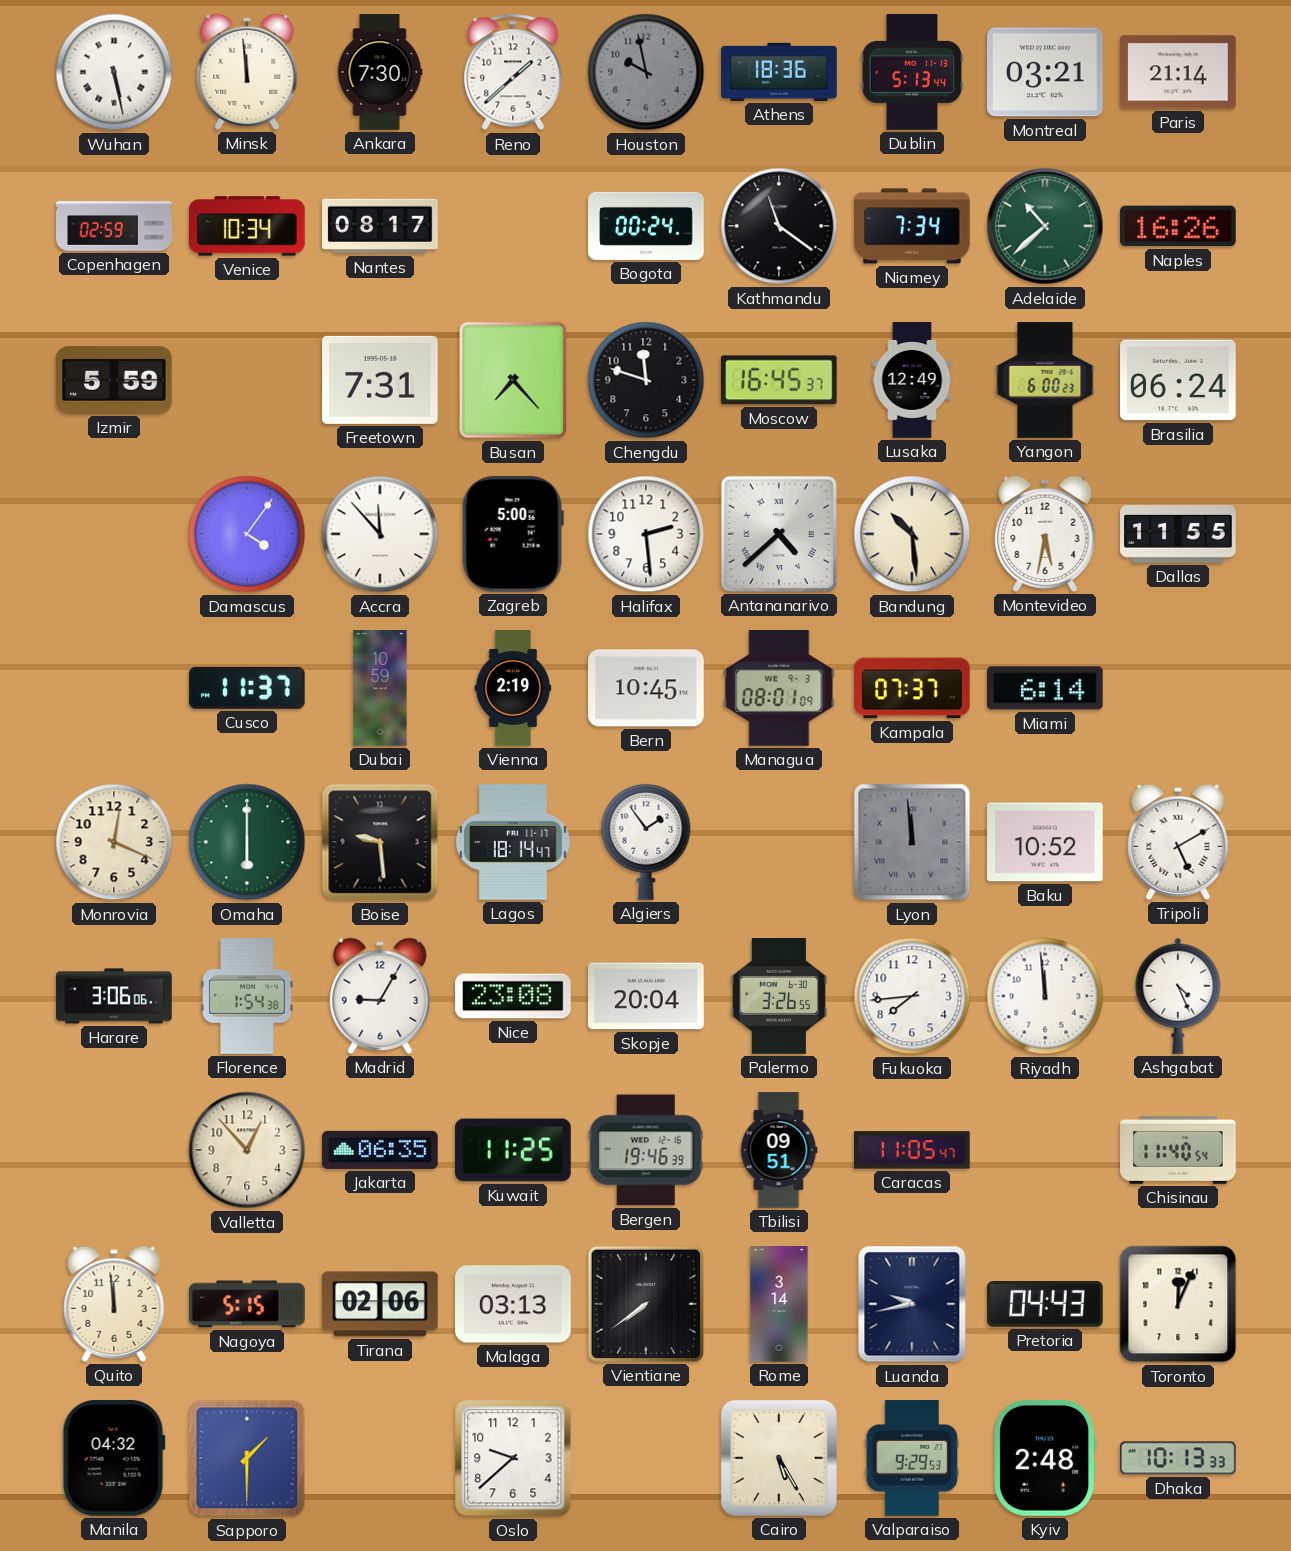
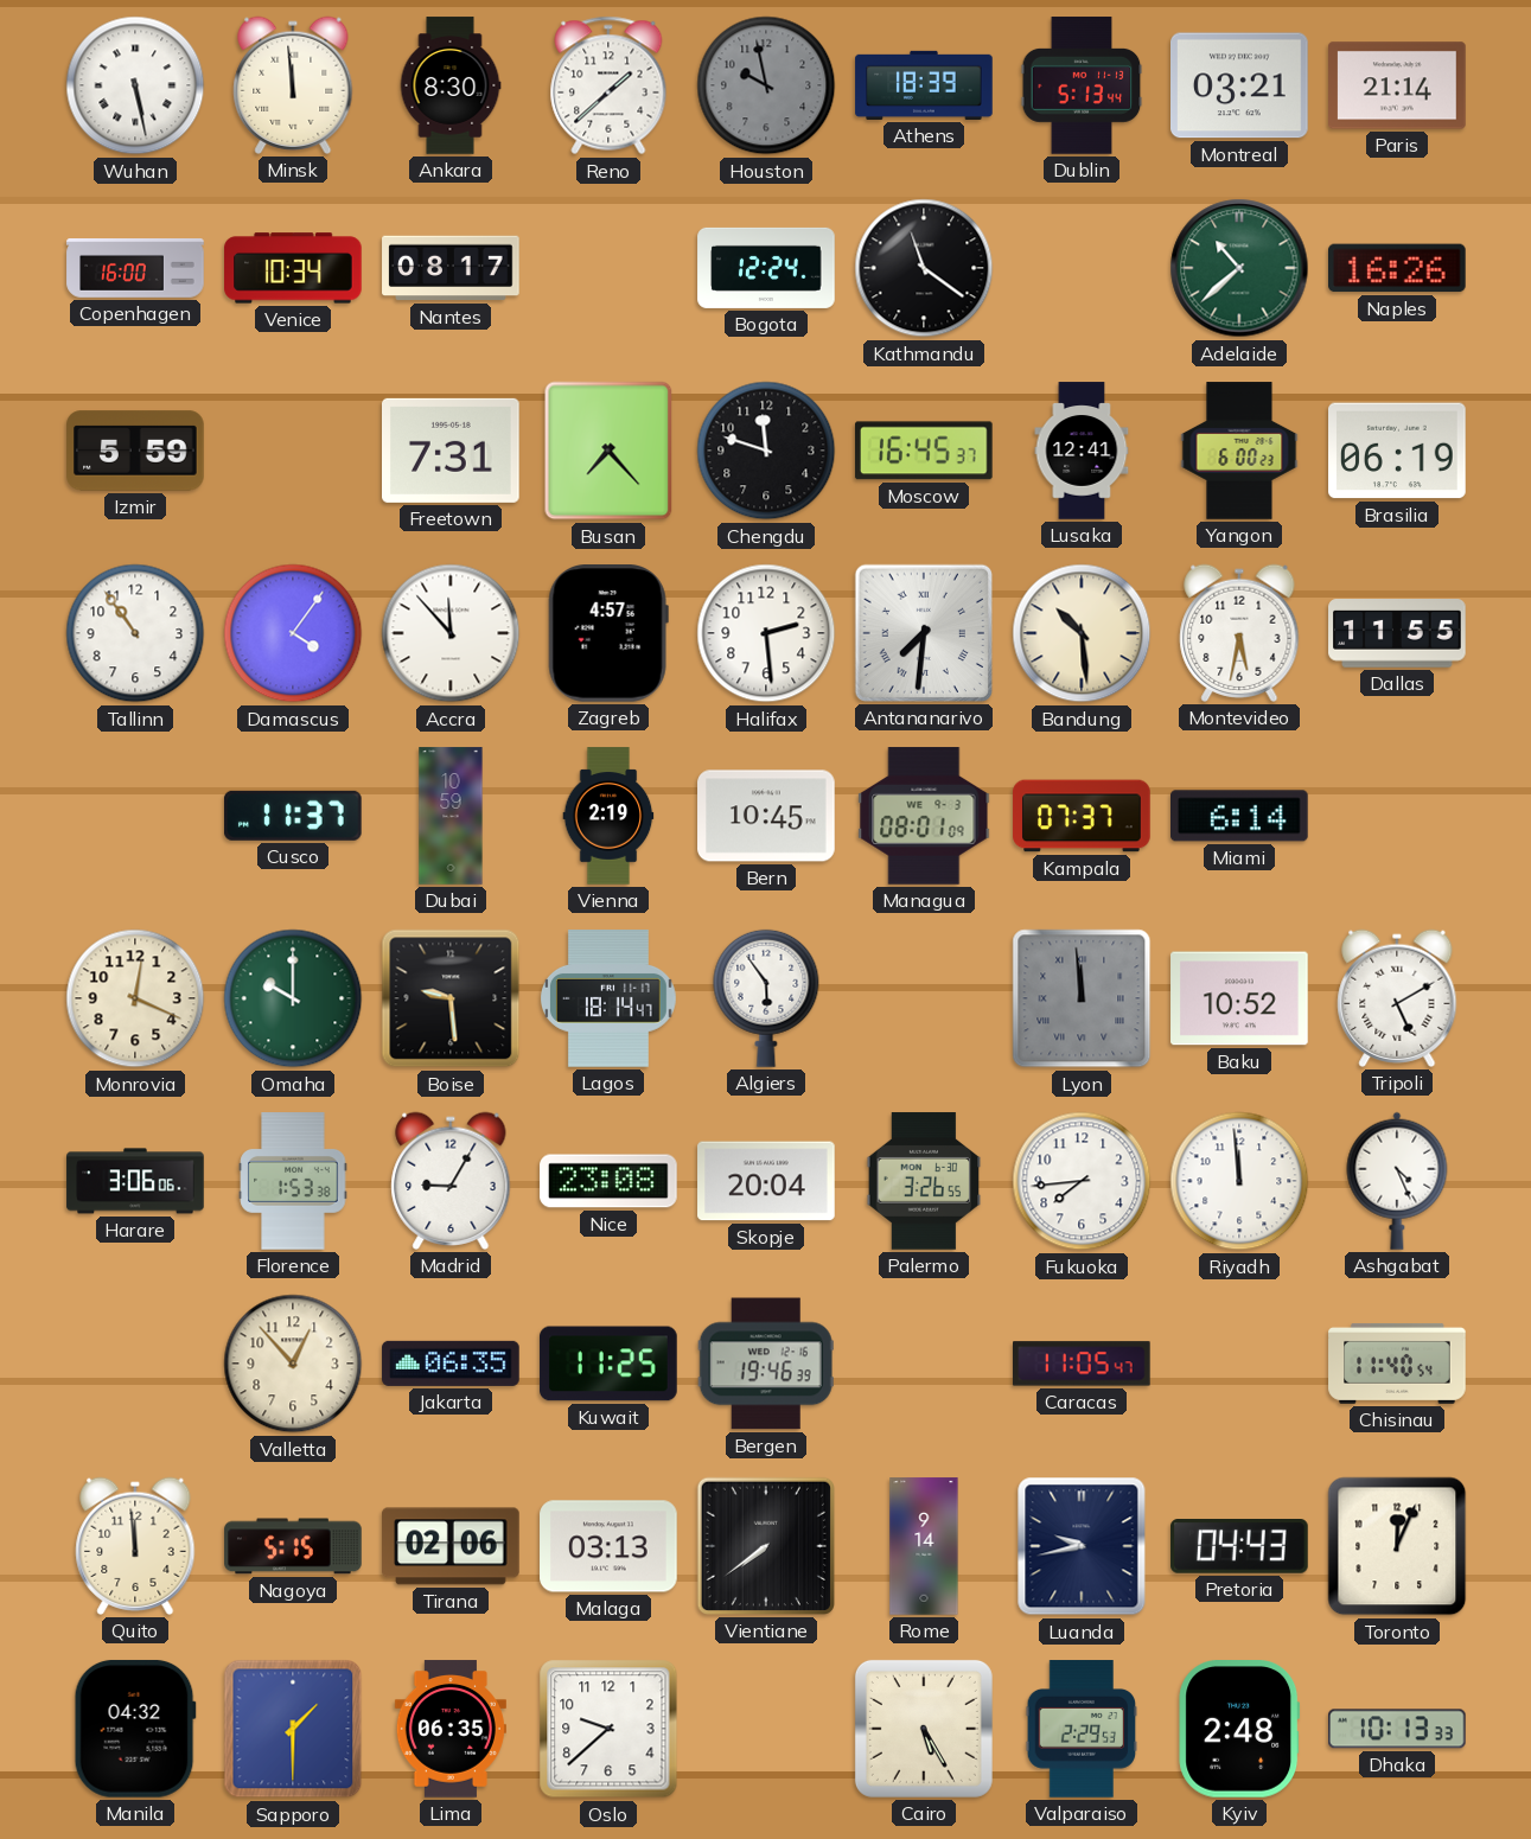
Ankara: 7:30 -> 8:30 (451, 85)
Athens: 18:36 -> 18:39 (924, 85)
Copenhagen: 02:59 -> 16:00 (135, 268)
Bogota: 00:24 -> 12:24 (766, 268)
Niamey: 7:34 -> none (912, 226)
Lusaka: 12:49 -> 12:41 (1082, 451)
Brasilia: 06:24 -> 06:19 (1397, 451)
Tallinn: none -> 10:54 (135, 633)
Zagreb: 5:00 -> 4:57 (608, 634)
Antananarivo: 4:38 -> 7:31 (924, 633)
Omaha: 6:00 -> 10:00 (293, 998)
Algiers: 1:54 -> 5:54 (766, 998)
Florence: 1:54 -> 1:53 (293, 1181)
Tbilisi: 09:51 -> none (779, 1150)
Rome: 3:14 -> 9:14 (924, 1546)
Lima: none -> 06:35 (451, 1729)
Valparaiso: 9:29 -> 2:29 (1082, 1729)
